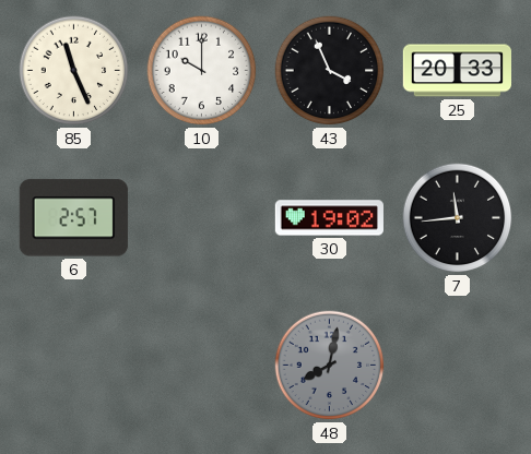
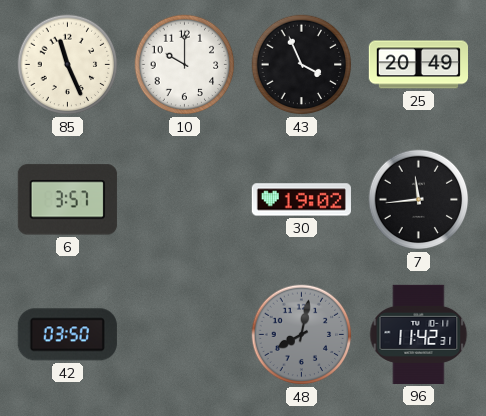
25: 20:33 -> 20:49 (418, 65)
6: 2:57 -> 3:57 (67, 200)
42: none -> 03:50 (67, 335)
96: none -> 11:42 (419, 334)
